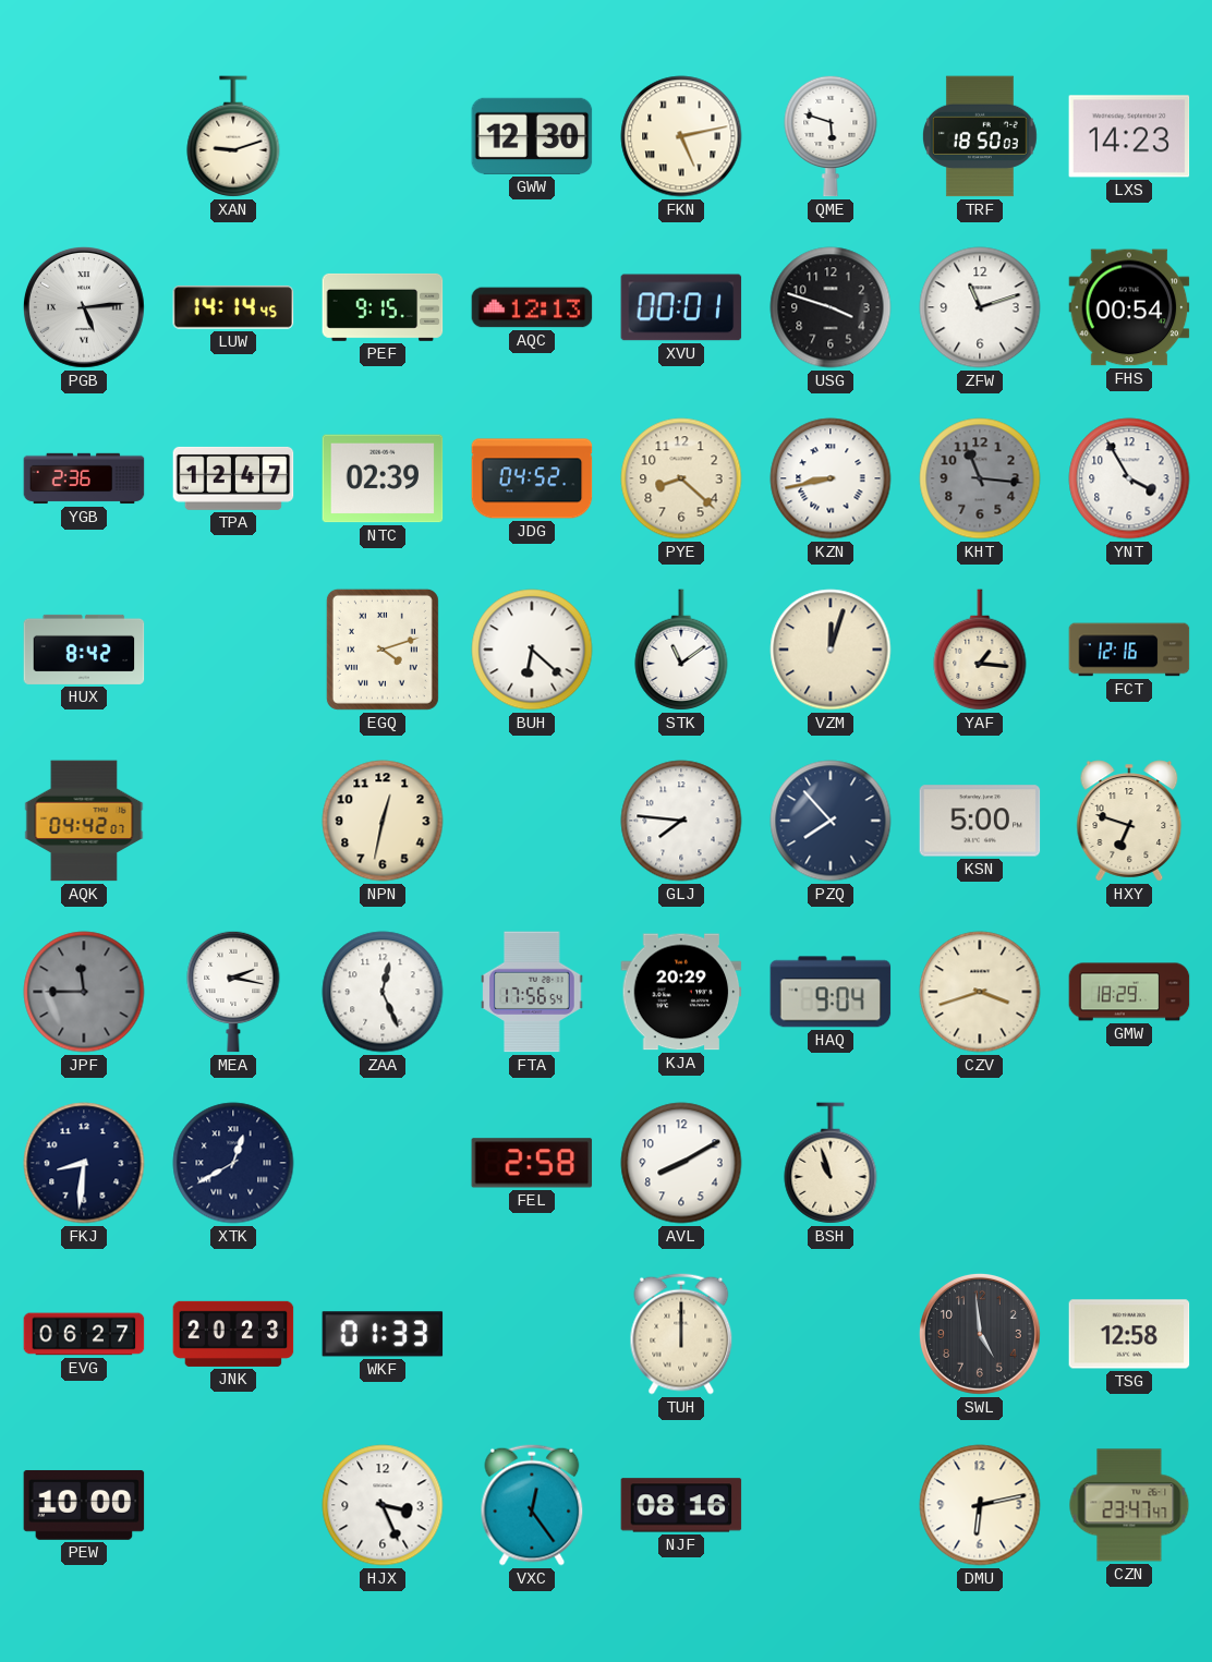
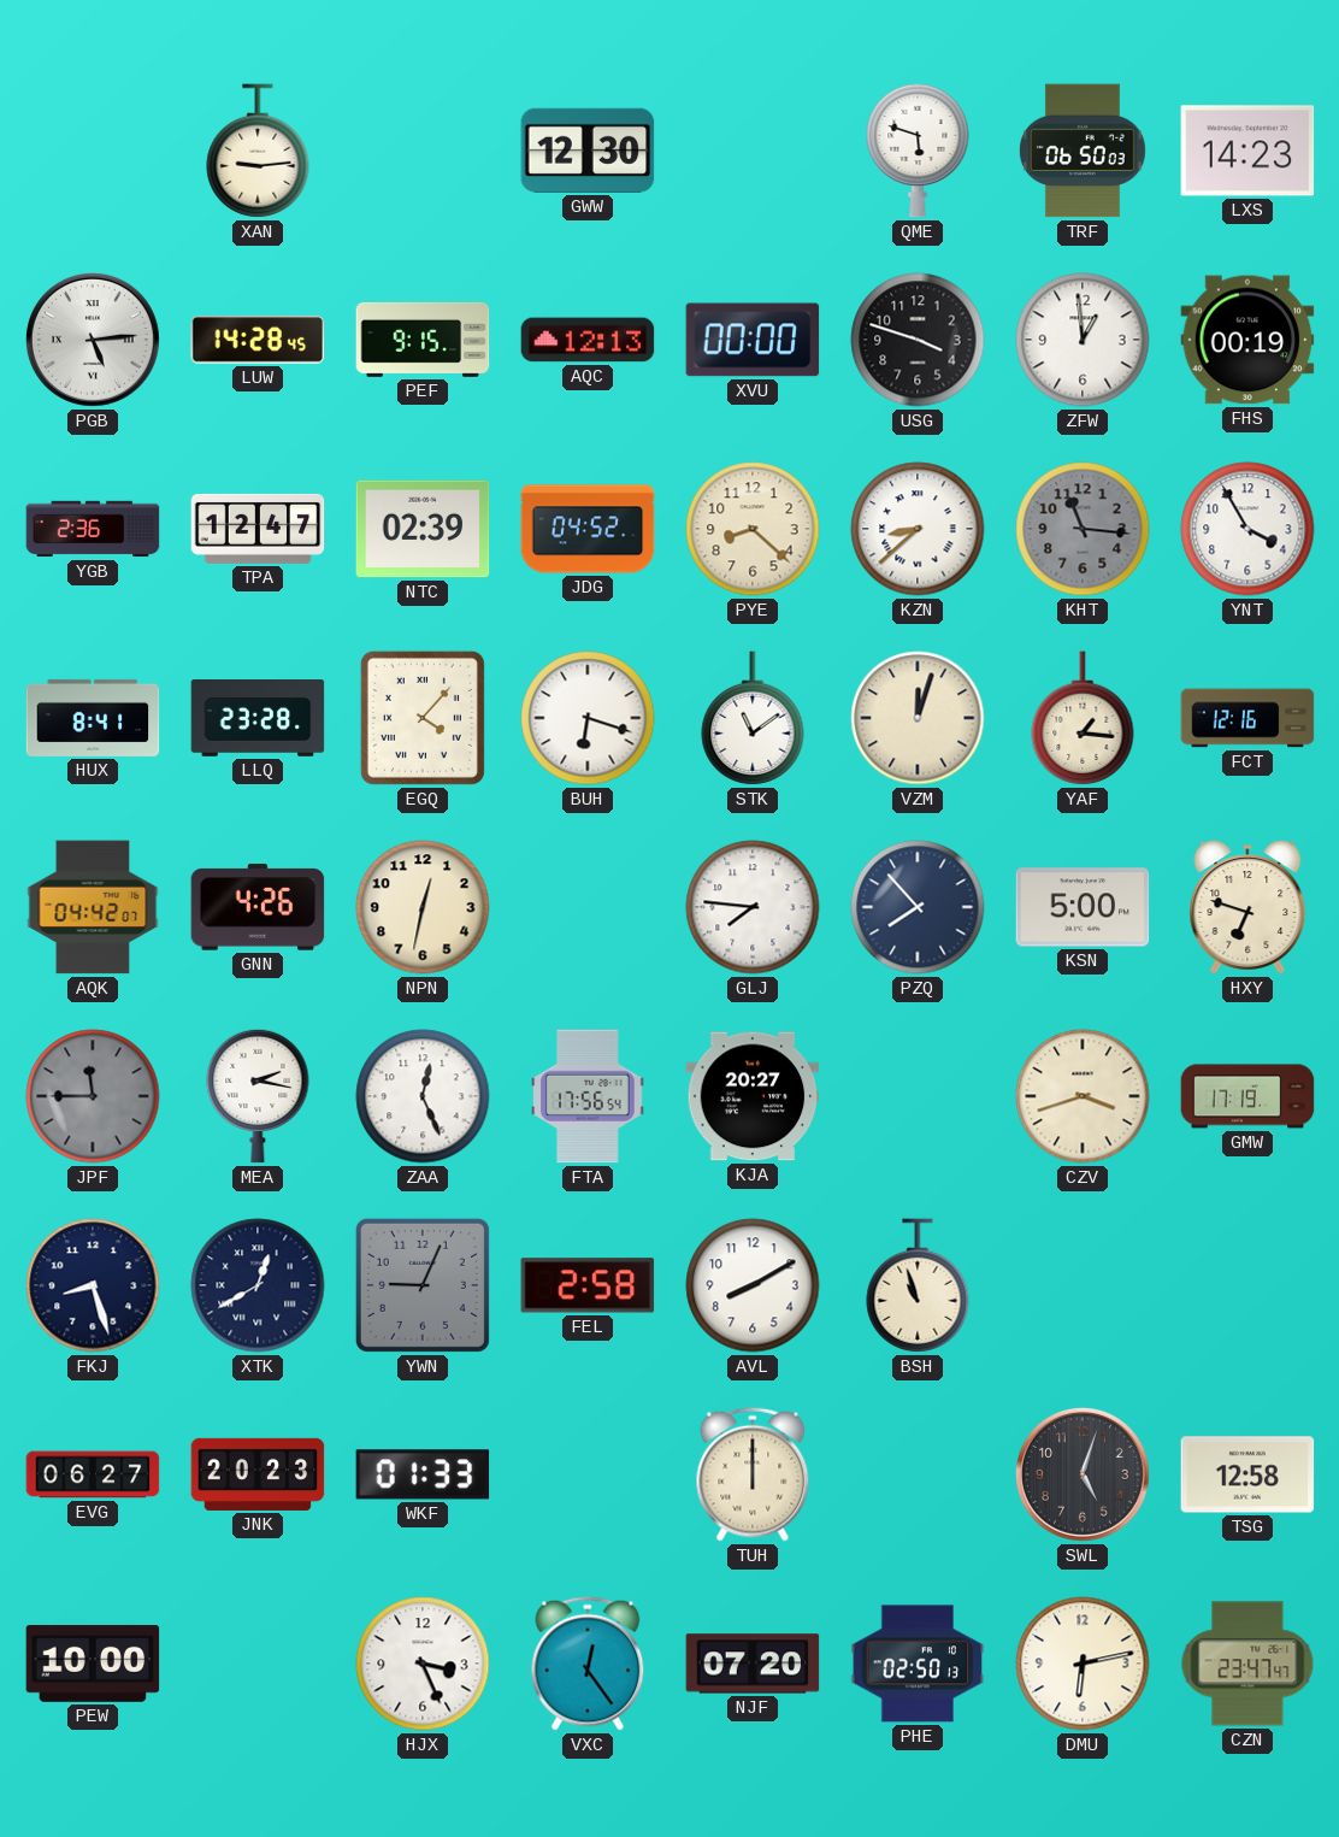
XAN: 9:12 -> 9:14 (258, 151)
FKN: 5:13 -> none (681, 136)
TRF: 18:50 -> 06:50 (1083, 151)
LUW: 14:14 -> 14:28 (258, 340)
XVU: 00:01 -> 00:00 (753, 340)
ZFW: 11:12 -> 12:59 (1083, 340)
FHS: 00:54 -> 00:19 (1247, 340)
KZN: 8:43 -> 8:38 (918, 529)
HUX: 8:42 -> 8:41 (93, 718)
LLQ: none -> 23:28 (258, 719)
EGQ: 4:12 -> 4:07 (423, 718)
BUH: 6:22 -> 6:18 (588, 718)
GNN: none -> 4:26 (258, 907)
KJA: 20:29 -> 20:27 (753, 1096)
HAQ: 9:04 -> none (831, 992)
GMW: 18:29 -> 17:19 (1247, 1096)
FKJ: 8:31 -> 8:27 (93, 1285)
YWN: none -> 9:04 (423, 1285)
SWL: 4:59 -> 5:03 (1083, 1474)
NJF: 08:16 -> 07:20 (753, 1664)
PHE: none -> 02:50 (918, 1664)
